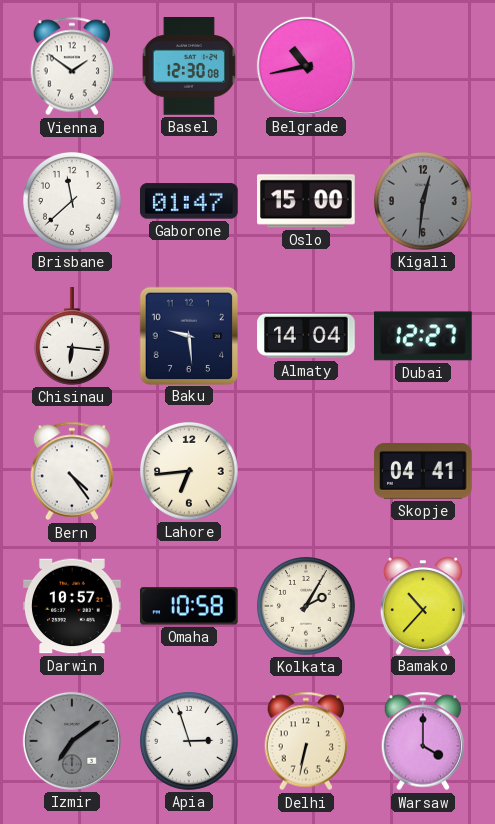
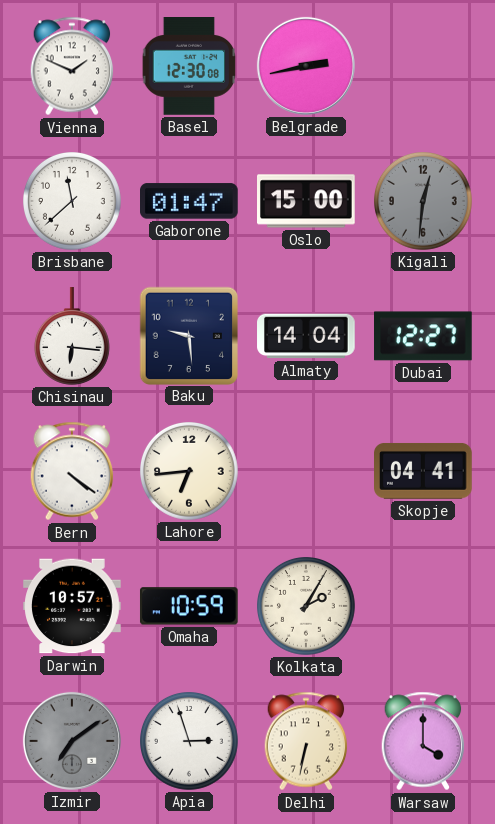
Vienna: 1:51 -> 1:49 (72, 66)
Belgrade: 10:43 -> 2:43 (306, 66)
Bern: 4:24 -> 4:21 (72, 471)
Omaha: 10:58 -> 10:59 (189, 606)
Bamako: 10:37 -> none (423, 606)
